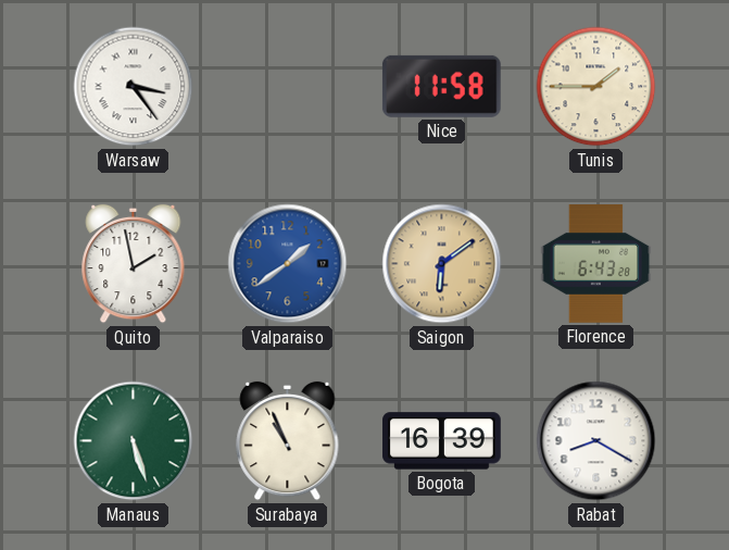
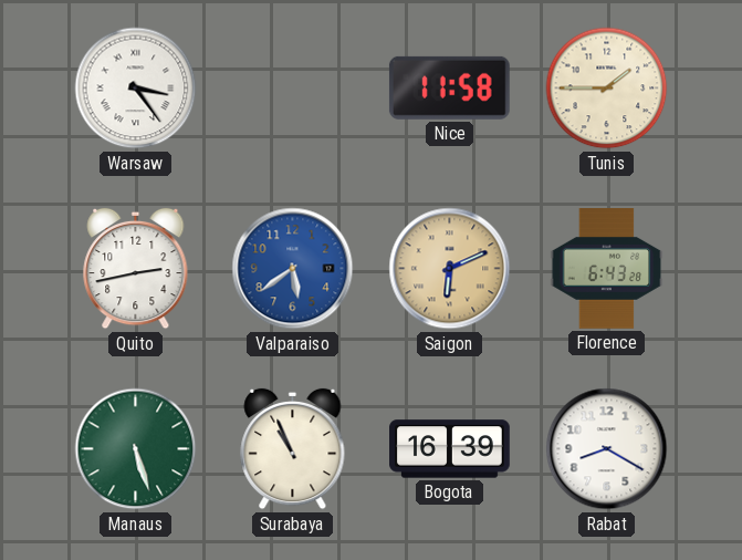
Quito: 1:58 -> 2:43 (136, 269)
Valparaiso: 1:39 -> 5:39 (293, 269)
Saigon: 6:09 -> 6:11 (450, 269)
